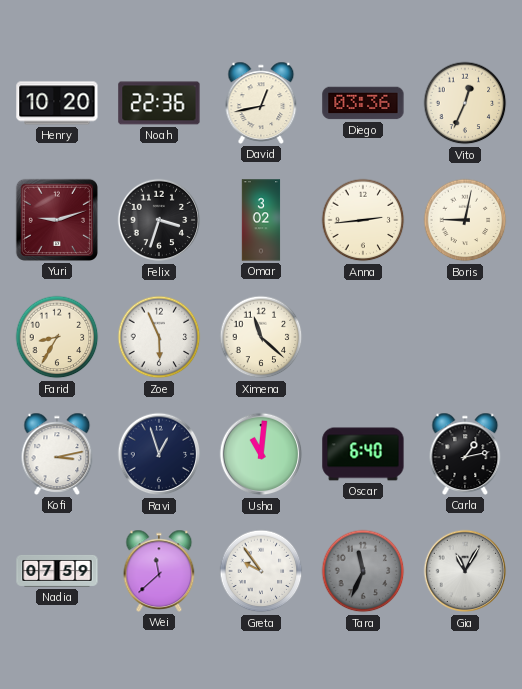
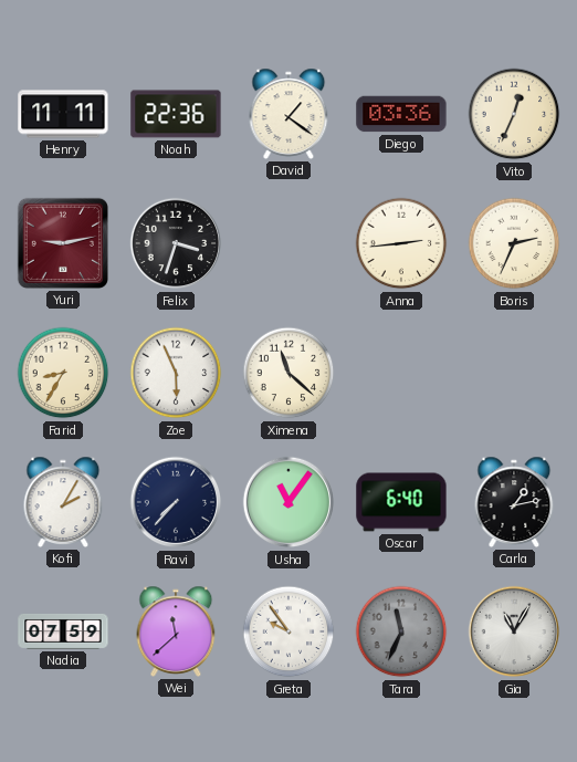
Henry: 10:20 -> 11:11 (63, 114)
David: 12:43 -> 1:21 (288, 114)
Yuri: 9:12 -> 9:13 (63, 243)
Omar: 3:02 -> none (261, 220)
Boris: 9:02 -> 2:34 (514, 243)
Kofi: 3:13 -> 2:05 (63, 502)
Ravi: 12:57 -> 7:37 (176, 502)
Usha: 11:01 -> 11:06 (288, 502)
